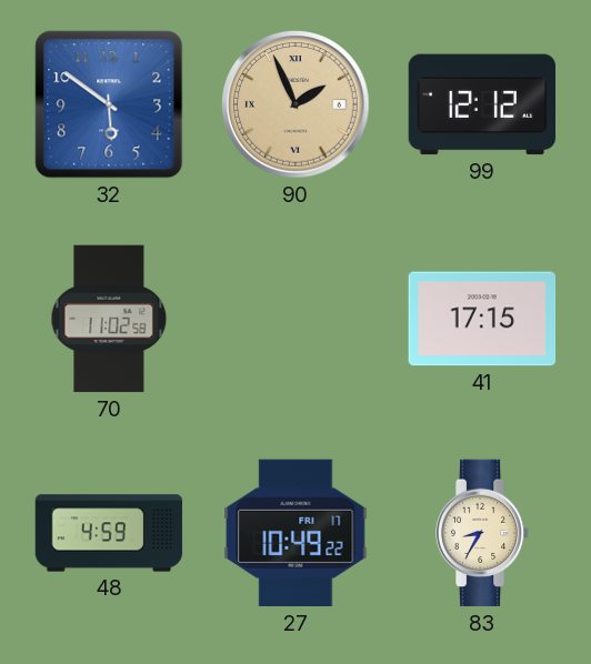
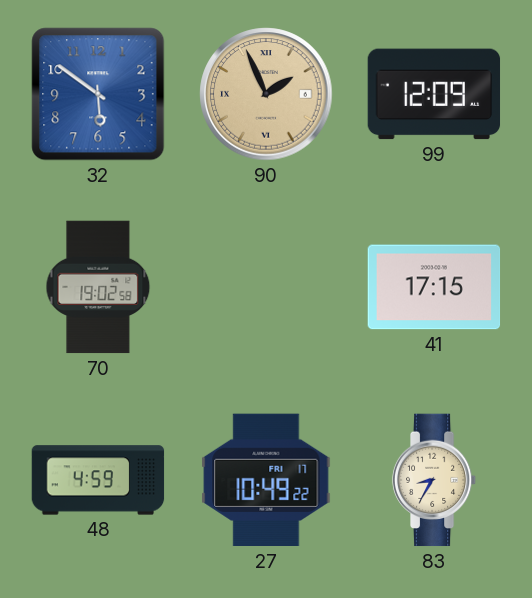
99: 12:12 -> 12:09 (434, 94)
70: 11:02 -> 19:02 (98, 287)
